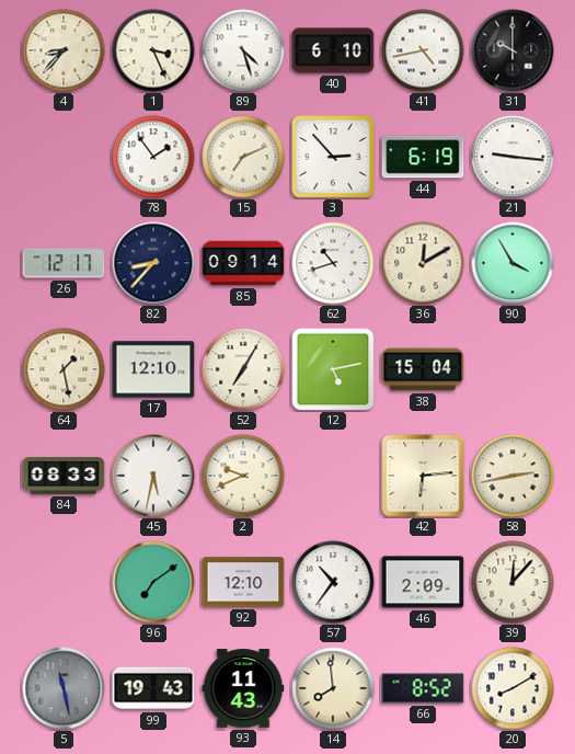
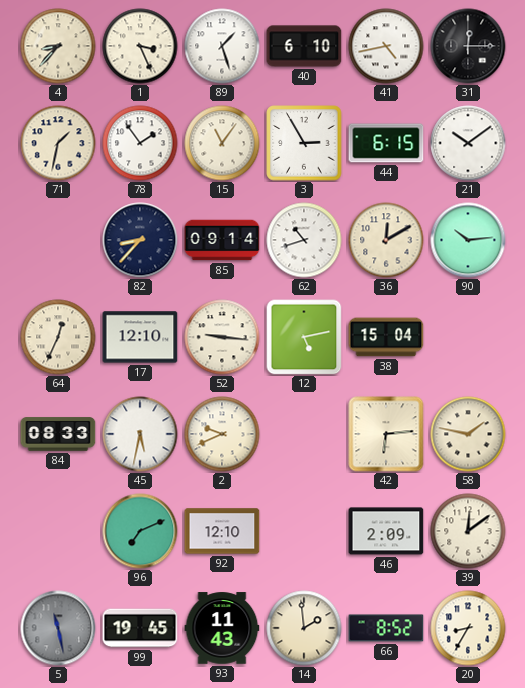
89: 4:27 -> 1:27 (222, 46)
31: 10:00 -> 12:15 (468, 46)
71: none -> 1:32 (58, 143)
15: 7:11 -> 11:06 (222, 143)
3: 2:53 -> 2:55 (304, 143)
44: 6:19 -> 6:15 (386, 143)
21: 9:16 -> 10:09 (468, 143)
26: 12:17 -> none (64, 263)
90: 3:55 -> 10:14 (468, 240)
64: 1:28 -> 12:34 (58, 337)
52: 7:05 -> 9:16 (222, 337)
58: 2:43 -> 1:47 (468, 434)
96: 7:09 -> 7:11 (140, 531)
57: 10:36 -> none (333, 582)
39: 12:07 -> 12:09 (468, 531)
99: 19:43 -> 19:45 (140, 628)
14: 7:59 -> 1:59 (304, 628)
20: 8:10 -> 8:35 (468, 628)
